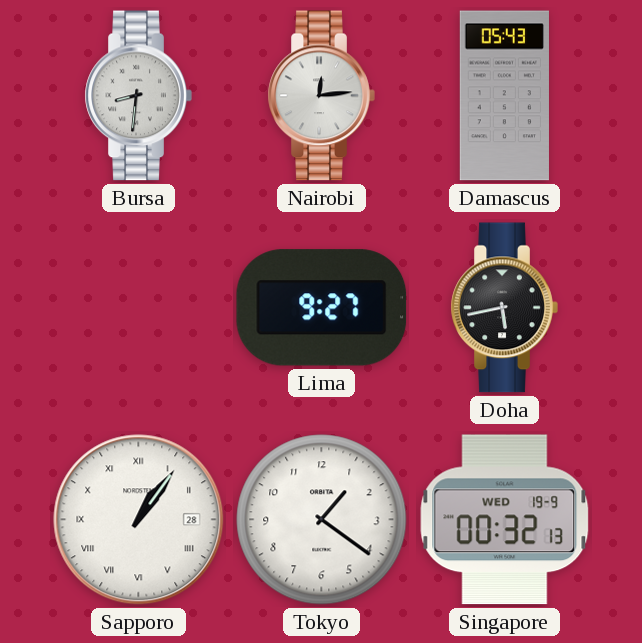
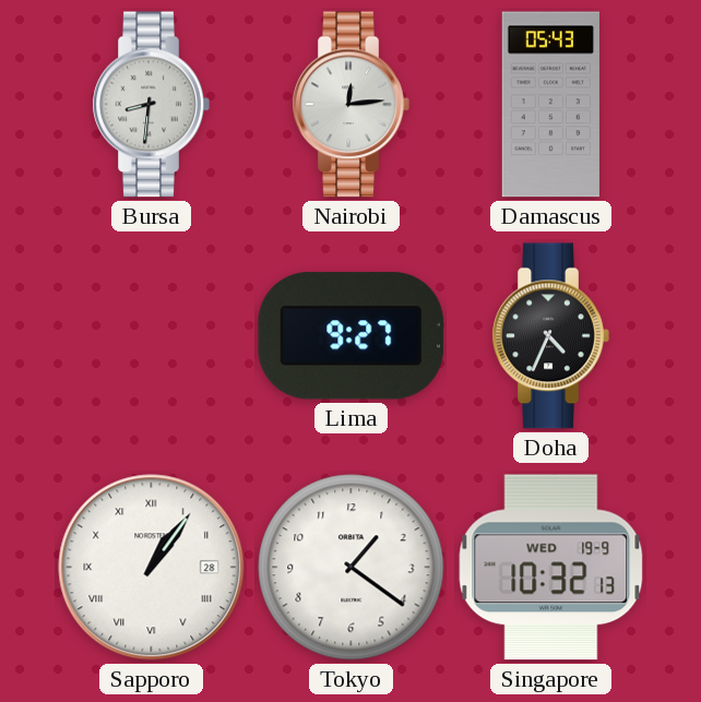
Doha: 5:43 -> 4:34 (550, 336)
Singapore: 00:32 -> 10:32 (551, 568)
